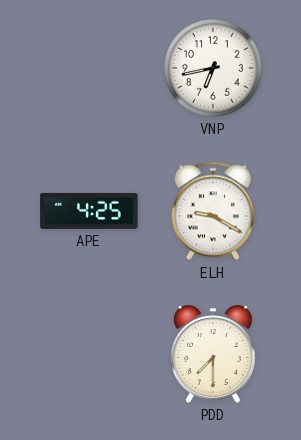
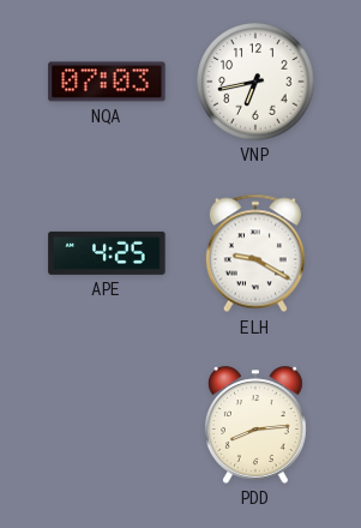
NQA: none -> 07:03 (107, 82)
PDD: 7:30 -> 8:14 (255, 425)
